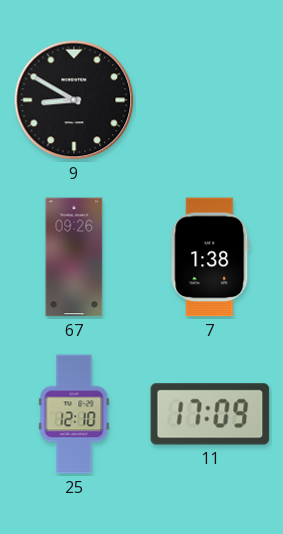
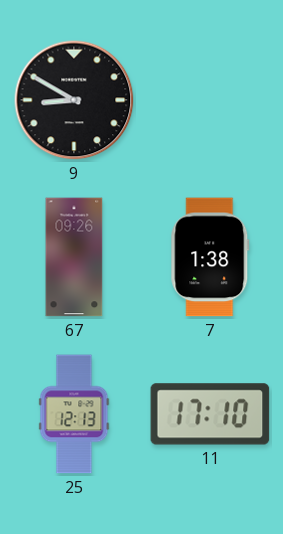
25: 12:10 -> 12:13 (74, 414)
11: 17:09 -> 17:10 (210, 414)
